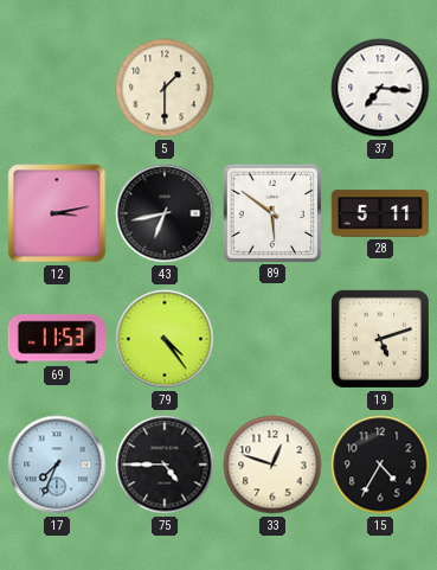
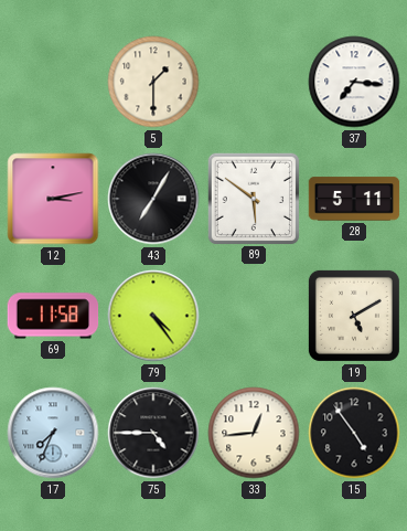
43: 6:43 -> 7:05 (153, 199)
69: 11:53 -> 11:58 (53, 316)
19: 5:12 -> 5:10 (354, 316)
33: 12:48 -> 12:44 (254, 433)
15: 4:35 -> 4:54 (354, 433)
